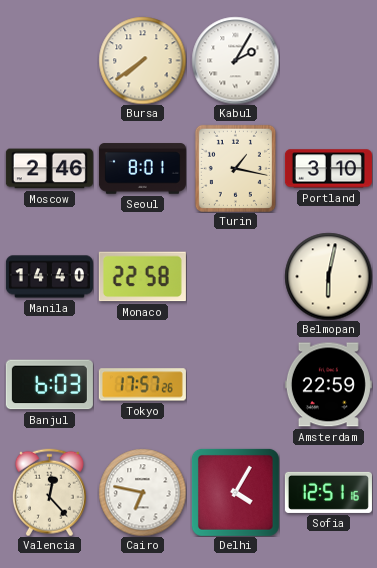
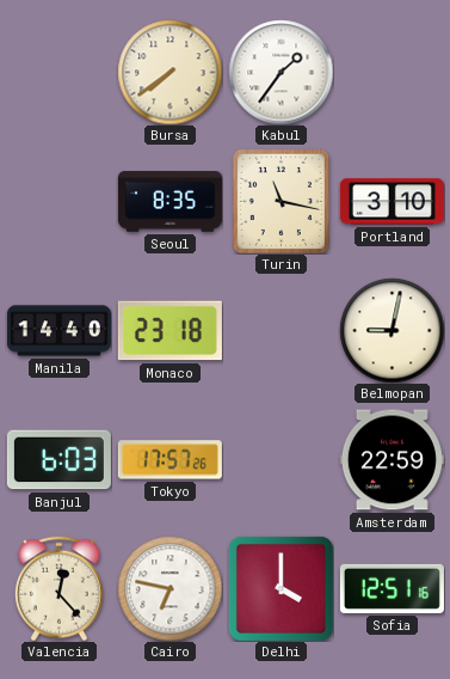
Kabul: 2:05 -> 1:36 (281, 72)
Moscow: 2:46 -> none (49, 169)
Seoul: 8:01 -> 8:35 (169, 202)
Turin: 1:17 -> 11:17 (281, 201)
Monaco: 22:58 -> 23:18 (169, 331)
Belmopan: 6:02 -> 9:02 (392, 330)
Delhi: 4:05 -> 4:00 (281, 588)
